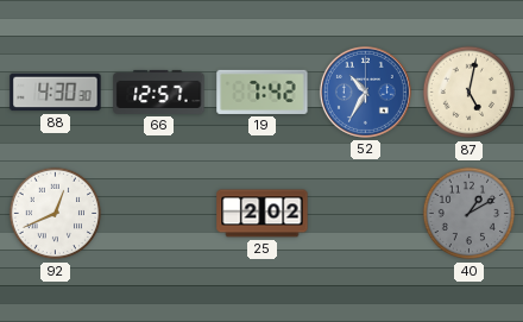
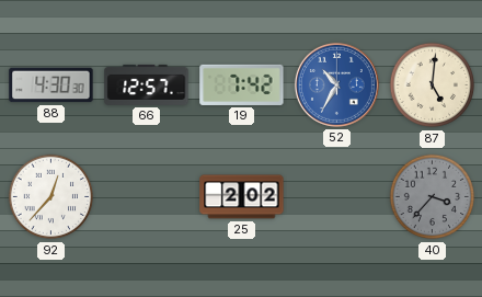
87: 5:02 -> 5:01 (433, 85)
92: 12:41 -> 12:37 (51, 197)
40: 1:10 -> 3:37 (433, 197)
